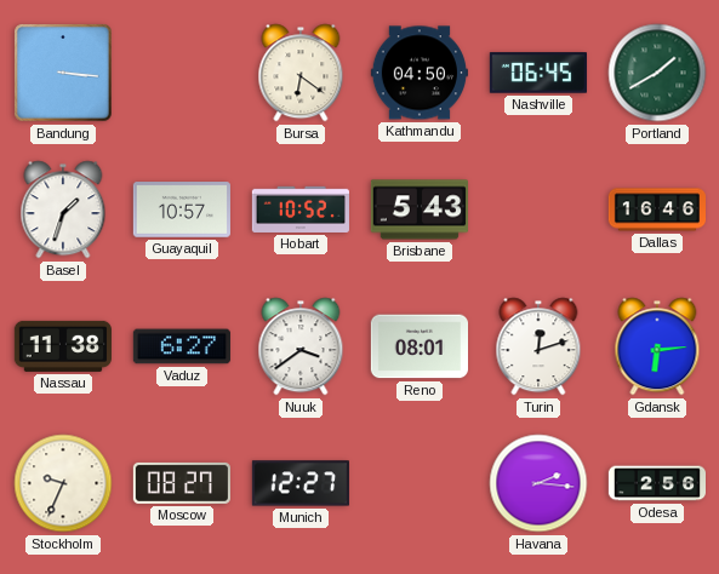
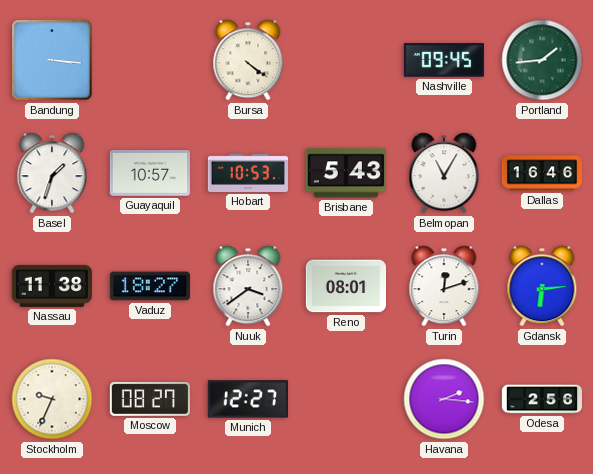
Bursa: 6:21 -> 4:21 (248, 60)
Kathmandu: 04:50 -> none (420, 73)
Nashville: 06:45 -> 09:45 (444, 60)
Portland: 1:40 -> 1:44 (542, 60)
Hobart: 10:52 -> 10:53 (248, 173)
Belmopan: none -> 11:05 (444, 173)
Vaduz: 6:27 -> 18:27 (150, 286)
